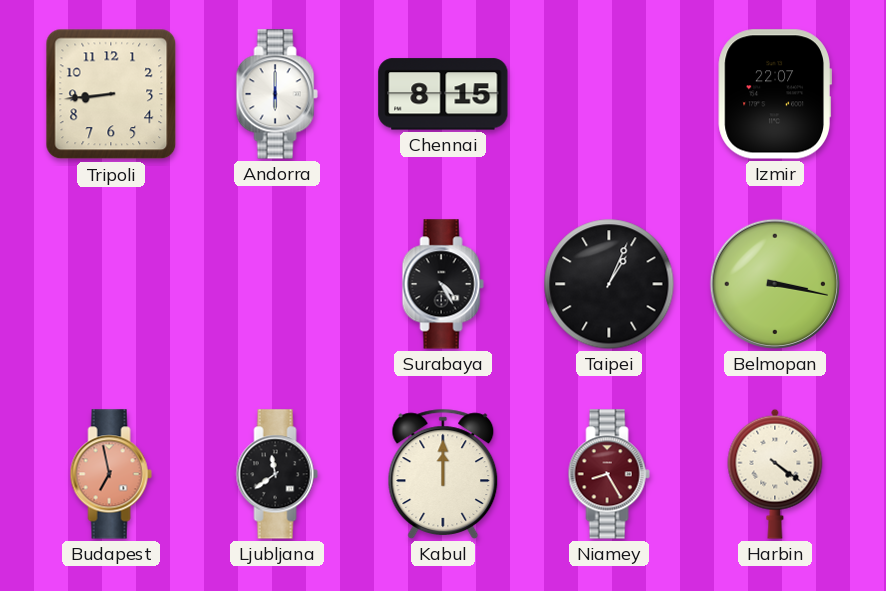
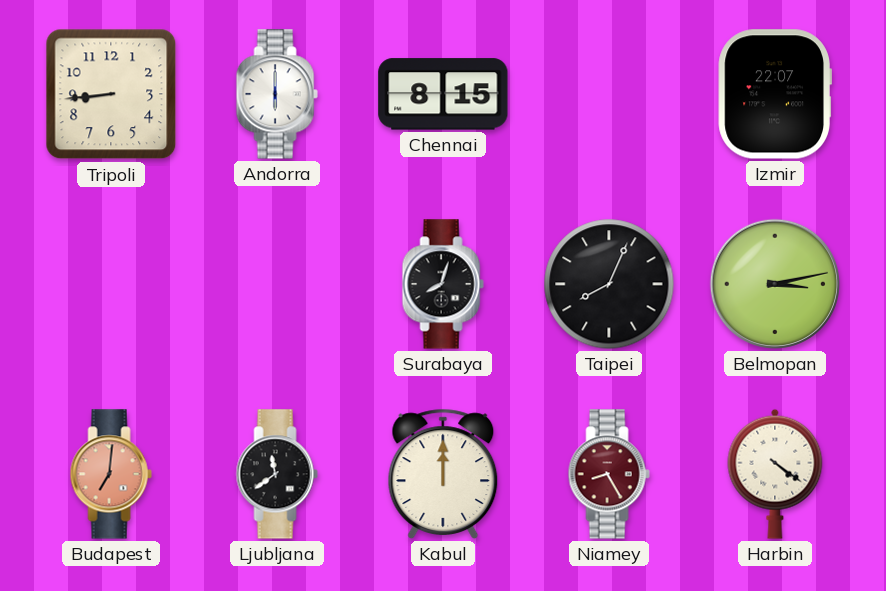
Surabaya: 4:25 -> 8:03 (443, 284)
Taipei: 1:04 -> 8:04 (609, 284)
Belmopan: 3:17 -> 3:13 (775, 284)
Budapest: 6:58 -> 7:01 (111, 474)
